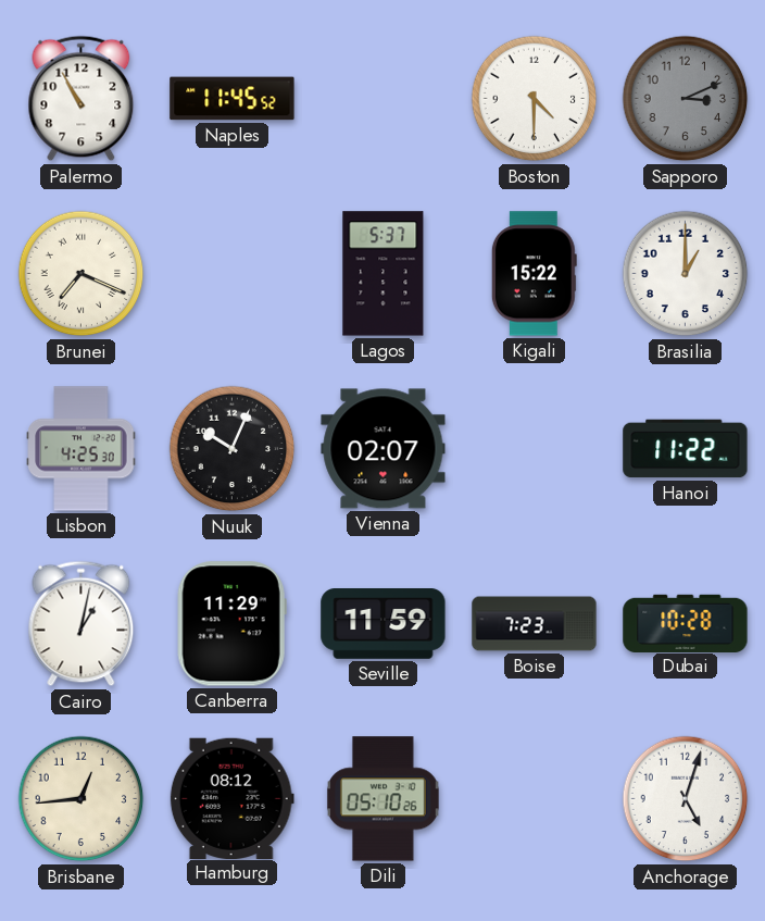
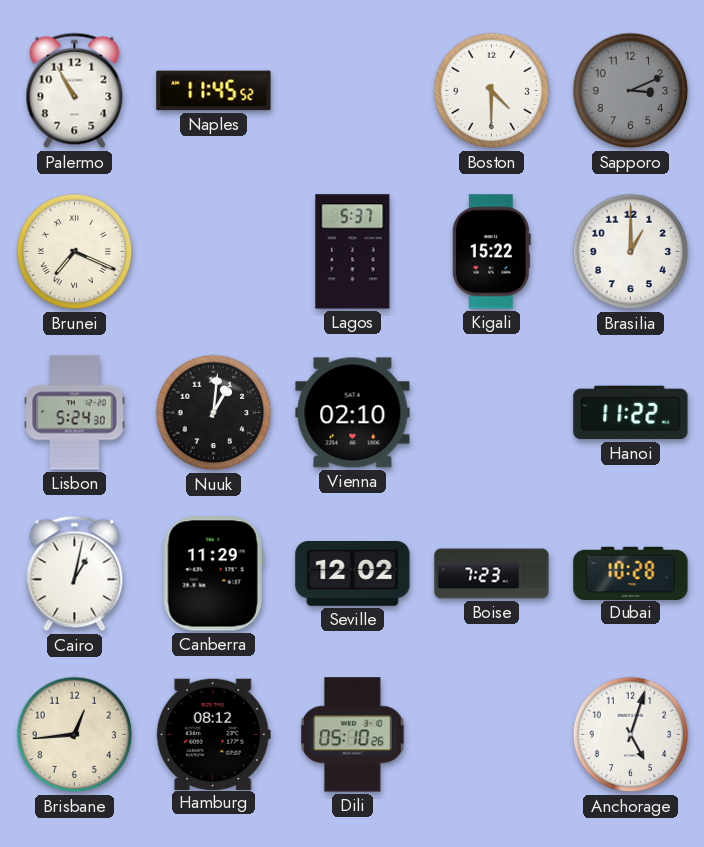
Lisbon: 4:25 -> 5:24 (75, 413)
Nuuk: 10:04 -> 1:01 (214, 413)
Vienna: 02:07 -> 02:10 (353, 413)
Seville: 11:59 -> 12:02 (353, 574)
